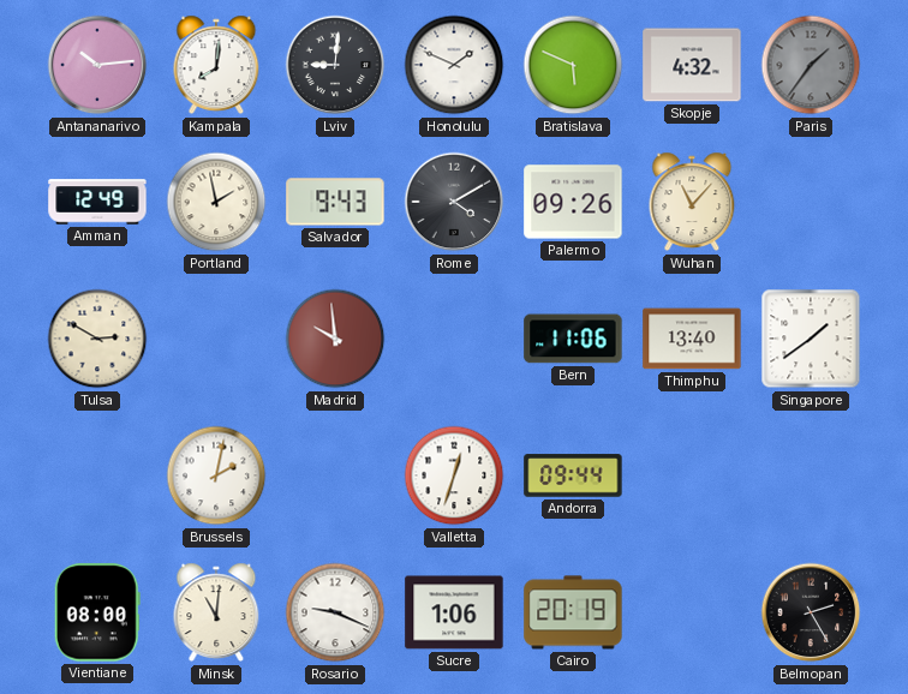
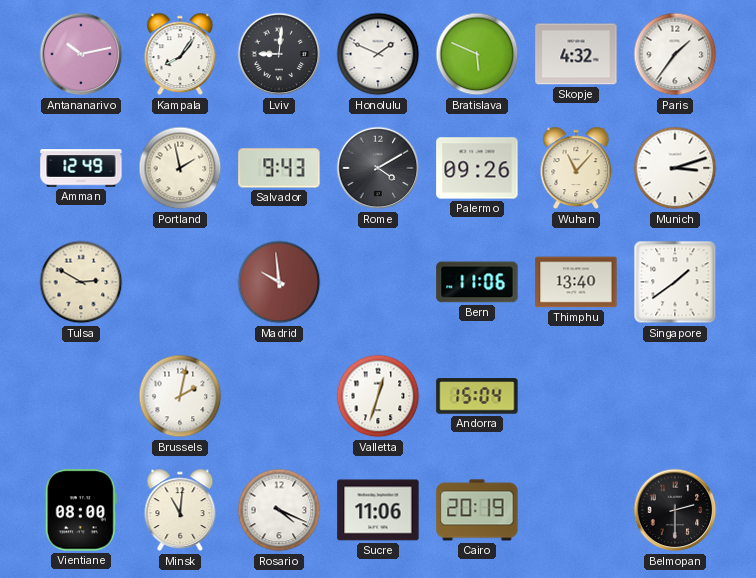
Antananarivo: 10:14 -> 10:13 (81, 54)
Kampala: 8:01 -> 8:06 (180, 54)
Paris dial: grey -> white (675, 54)
Munich: none -> 3:12 (675, 168)
Andorra: 09:44 -> 15:04 (477, 396)
Rosario: 9:19 -> 4:19 (279, 510)
Sucre: 1:06 -> 11:06 (378, 510)
Belmopan: 2:25 -> 2:30 (675, 510)
